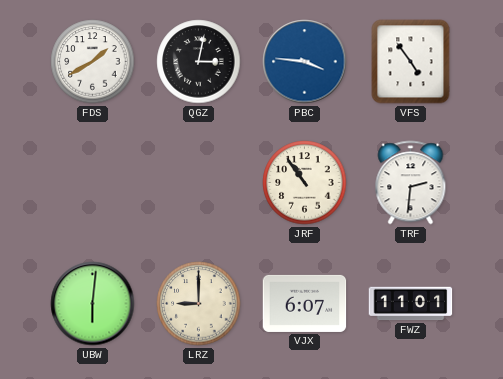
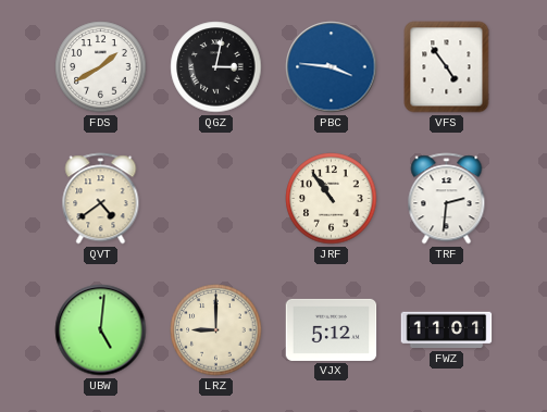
QVT: none -> 4:39 (101, 199)
UBW: 6:01 -> 5:01 (101, 330)
VJX: 6:07 -> 5:12 (332, 329)
